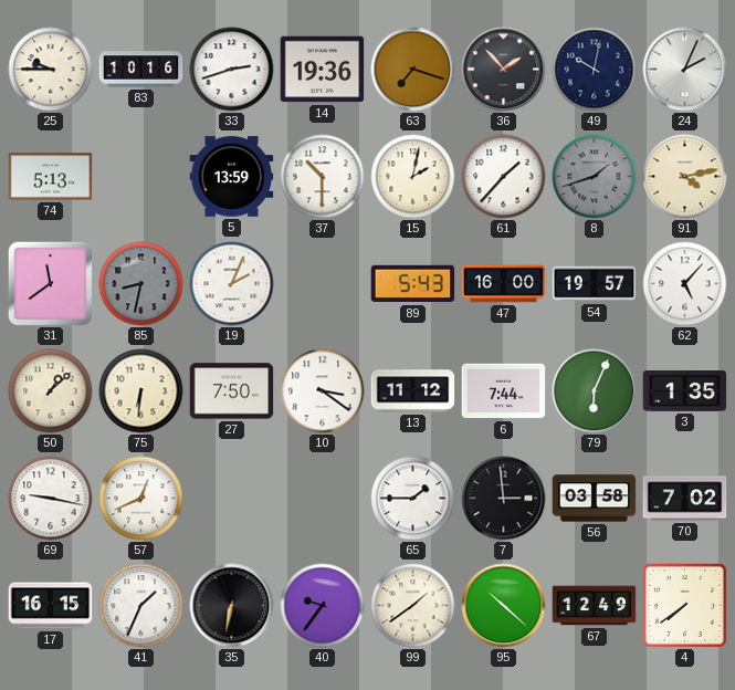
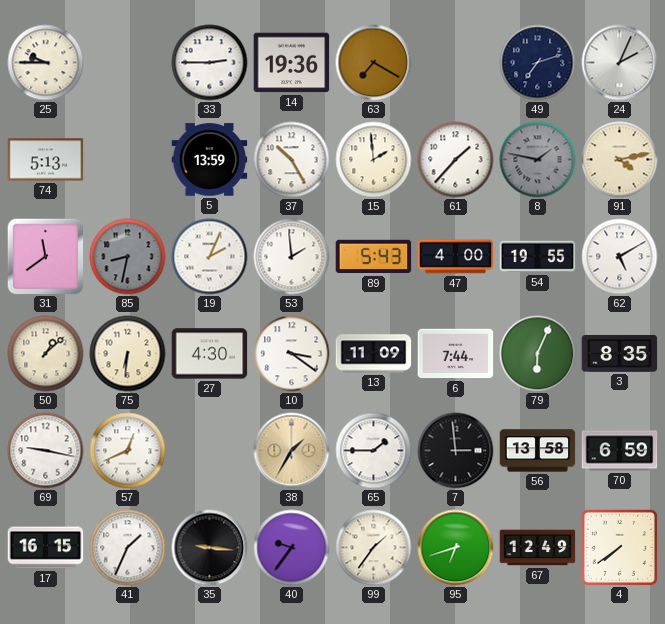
83: 10:16 -> none (141, 70)
33: 2:42 -> 2:45 (210, 63)
63: 7:18 -> 7:20 (374, 63)
36: 1:53 -> none (504, 70)
49: 10:02 -> 7:12 (538, 63)
37: 10:30 -> 10:25 (292, 160)
15: 2:02 -> 1:59 (374, 160)
8: 1:42 -> 1:47 (538, 160)
53: none -> 1:59 (292, 257)
47: 16:00 -> 4:00 (456, 257)
54: 19:57 -> 19:55 (538, 257)
62: 5:07 -> 5:10 (620, 257)
27: 7:50 -> 4:30 (210, 354)
13: 11:12 -> 11:09 (374, 354)
3: 1:35 -> 8:35 (620, 353)
38: none -> 1:35 (292, 451)
56: 03:58 -> 13:58 (538, 451)
70: 7:02 -> 6:59 (620, 451)
35: 6:32 -> 9:16 (210, 548)
99: 1:39 -> 1:36 (374, 548)
95: 10:22 -> 6:42 (456, 548)
